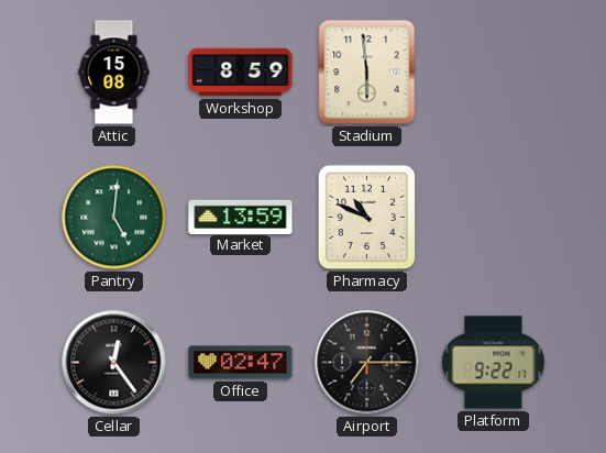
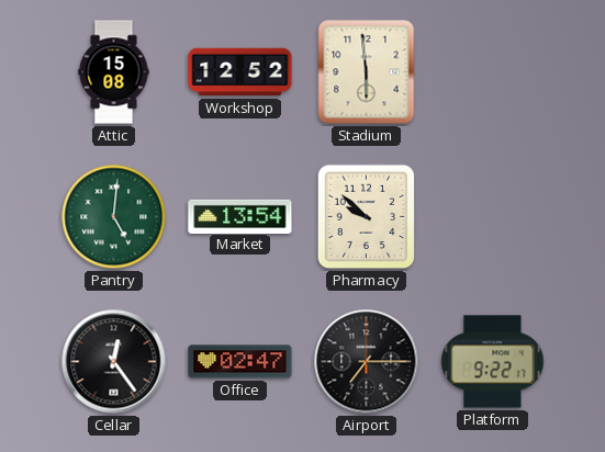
Workshop: 8:59 -> 12:52 (240, 72)
Market: 13:59 -> 13:54 (240, 216)
Pharmacy: 10:49 -> 9:52 (367, 217)
